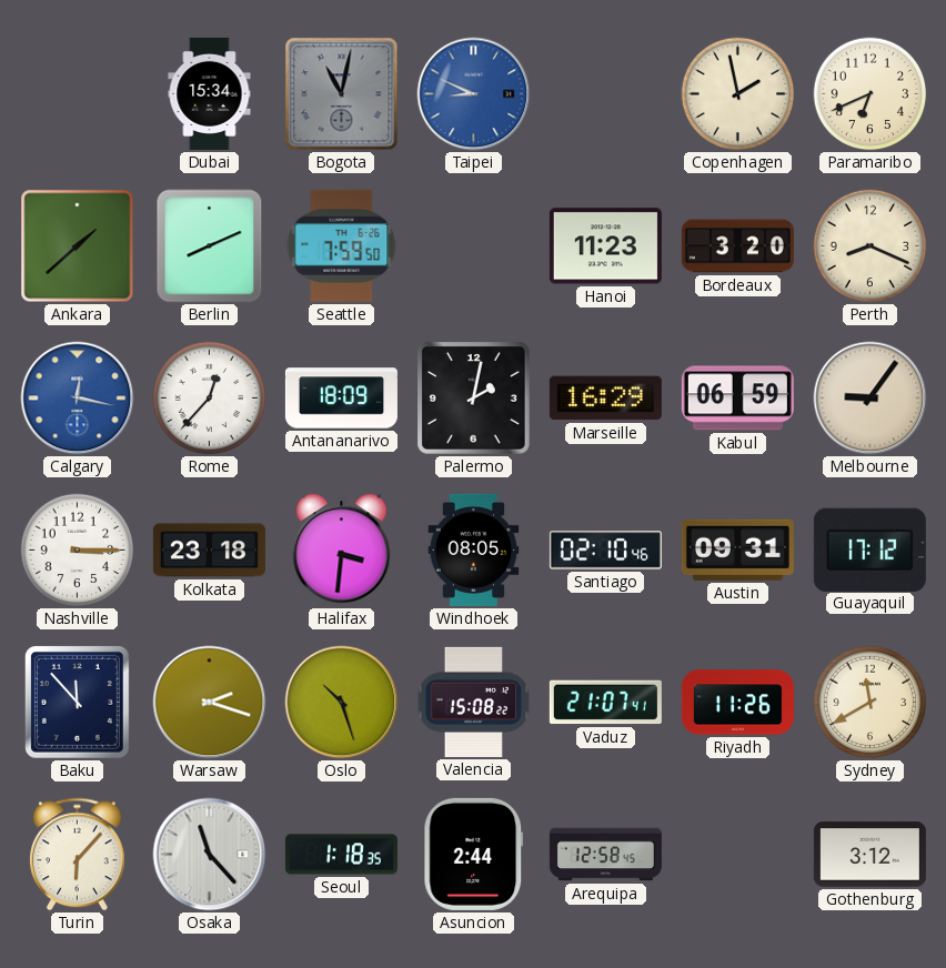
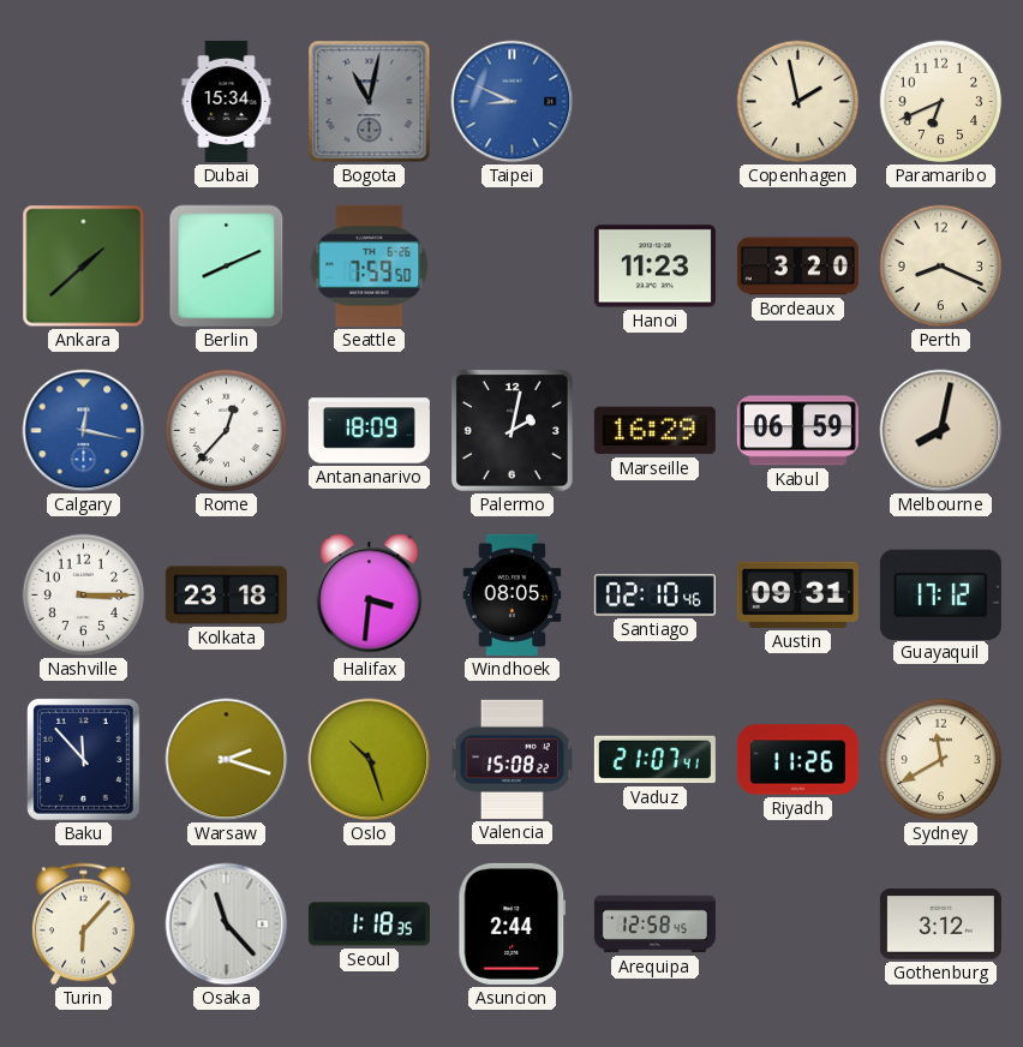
Melbourne: 9:06 -> 8:02 (941, 431)
